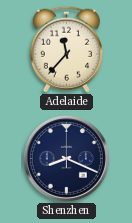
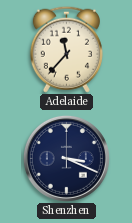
Shenzhen: 8:19 -> 3:19 (66, 158)
